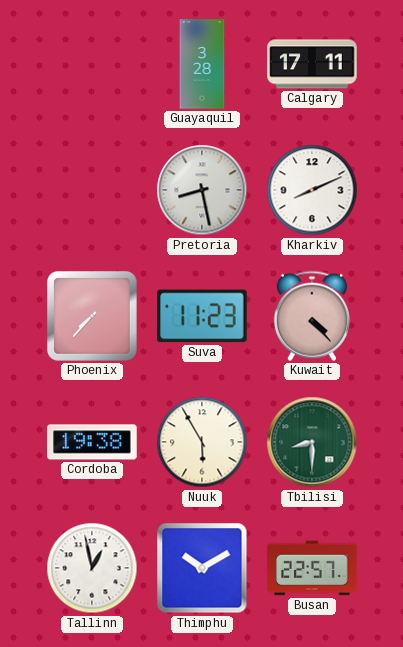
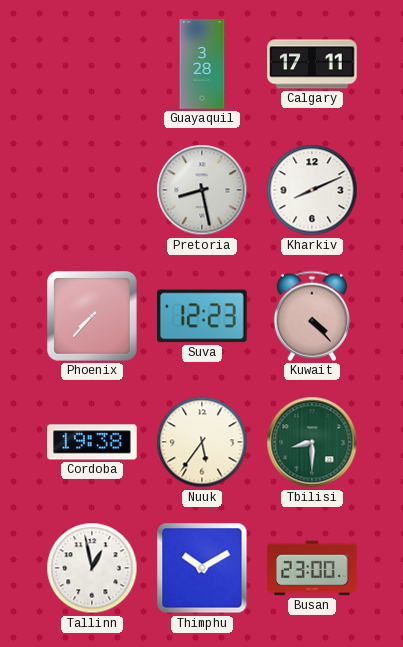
Suva: 11:23 -> 12:23 (202, 316)
Nuuk: 5:55 -> 5:36 (202, 442)
Busan: 22:57 -> 23:00 (312, 568)
